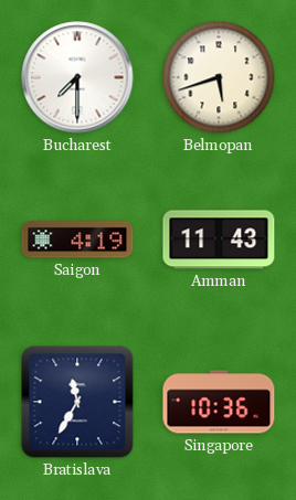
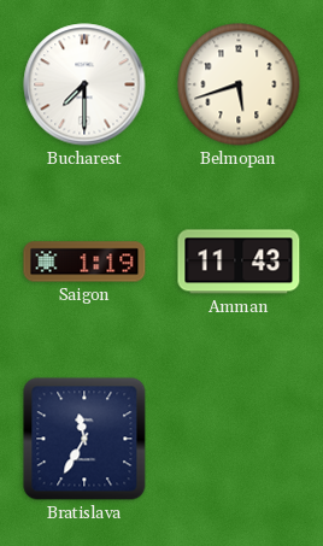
Saigon: 4:19 -> 1:19 (84, 262)
Singapore: 10:36 -> none (219, 402)
